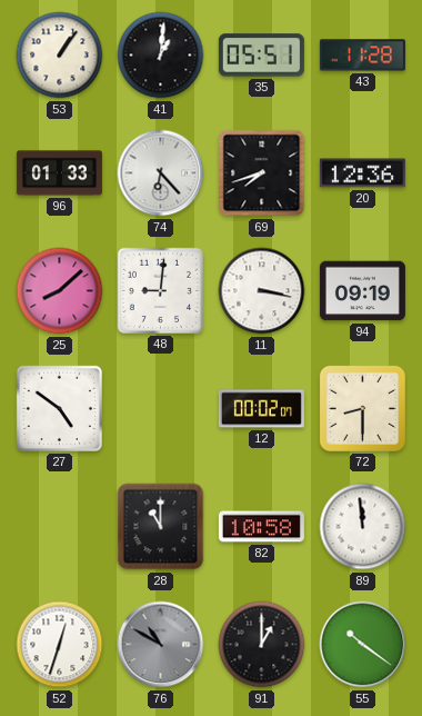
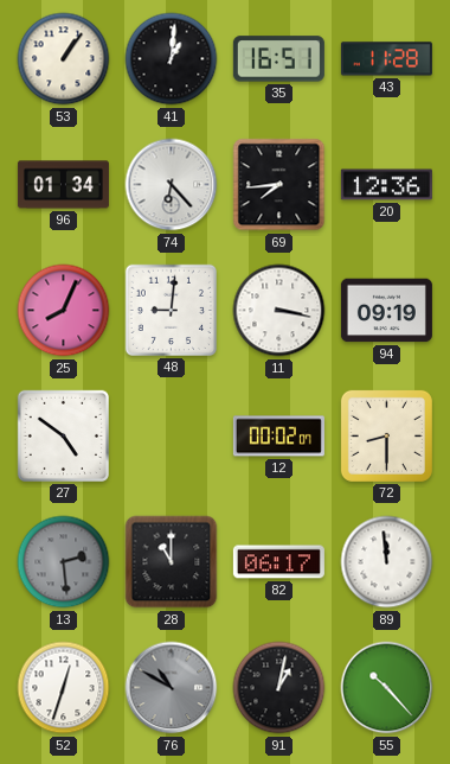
35: 05:51 -> 16:51 (278, 59)
96: 01:33 -> 01:34 (63, 185)
69: 7:42 -> 7:44 (279, 185)
25: 8:08 -> 8:04 (64, 311)
13: none -> 2:29 (64, 562)
82: 10:58 -> 06:17 (278, 562)
91: 1:00 -> 1:02 (279, 688)
55: 10:21 -> 10:23 (387, 688)
